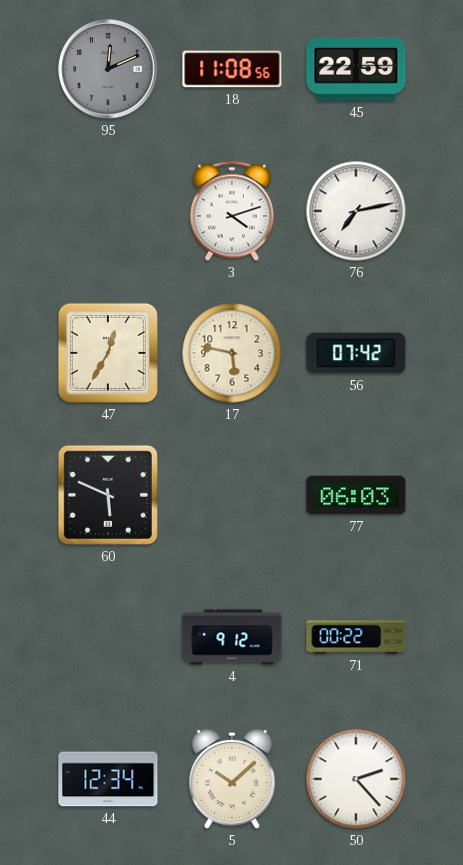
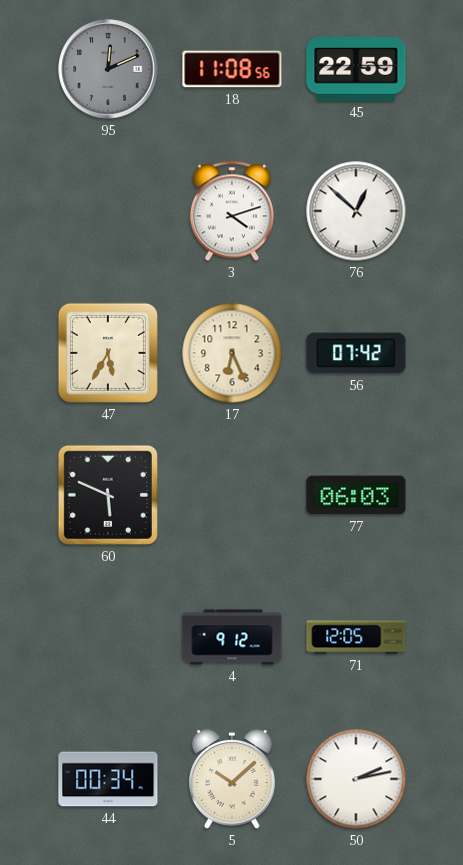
76: 7:13 -> 12:52 (356, 211)
47: 12:35 -> 5:35 (108, 353)
17: 5:47 -> 6:26 (232, 353)
71: 00:22 -> 12:05 (356, 637)
44: 12:34 -> 00:34 (108, 779)
50: 2:23 -> 2:13 (356, 779)
